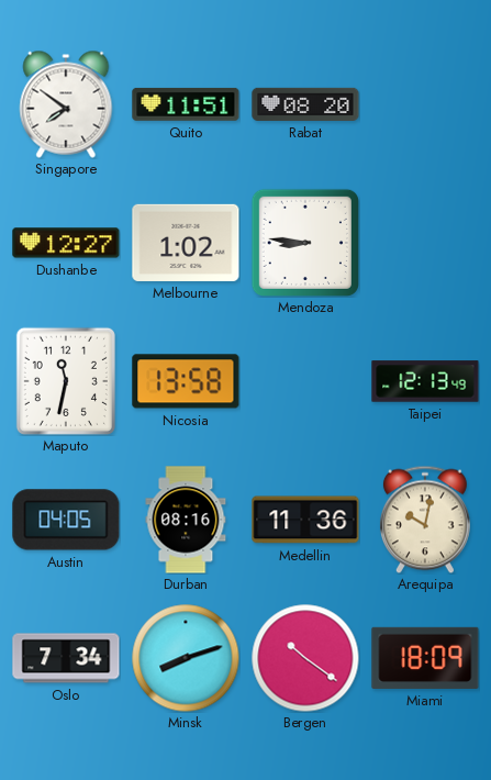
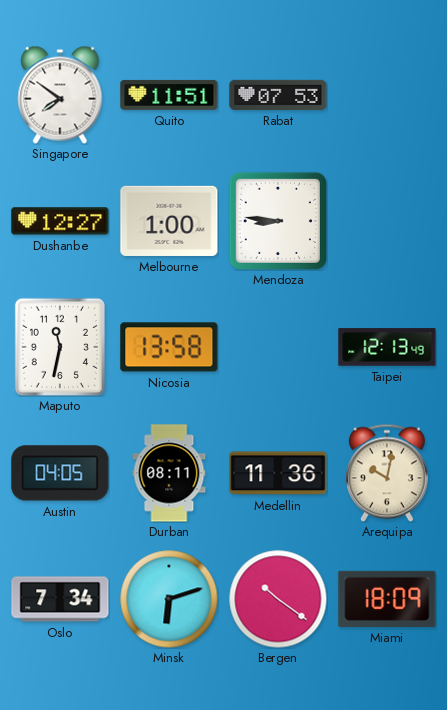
Rabat: 08:20 -> 07:53 (278, 95)
Melbourne: 1:02 -> 1:00 (169, 221)
Durban: 08:16 -> 08:11 (169, 473)
Minsk: 8:12 -> 6:12 (169, 599)
